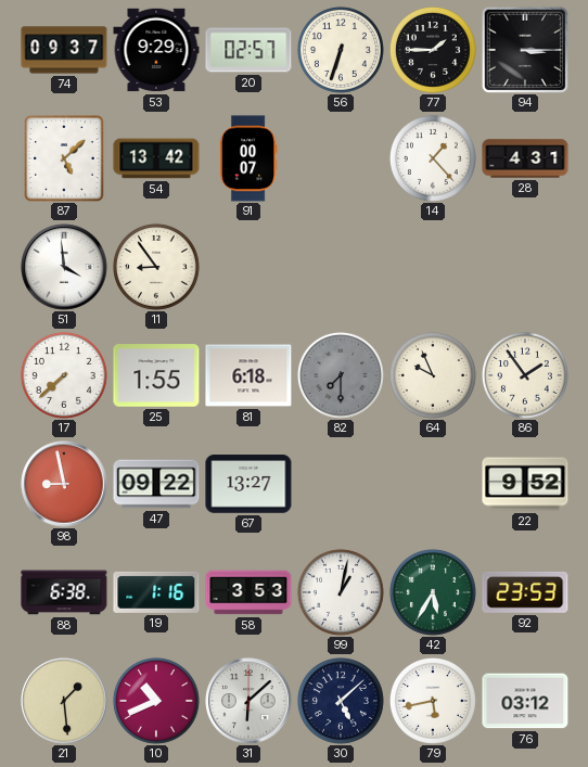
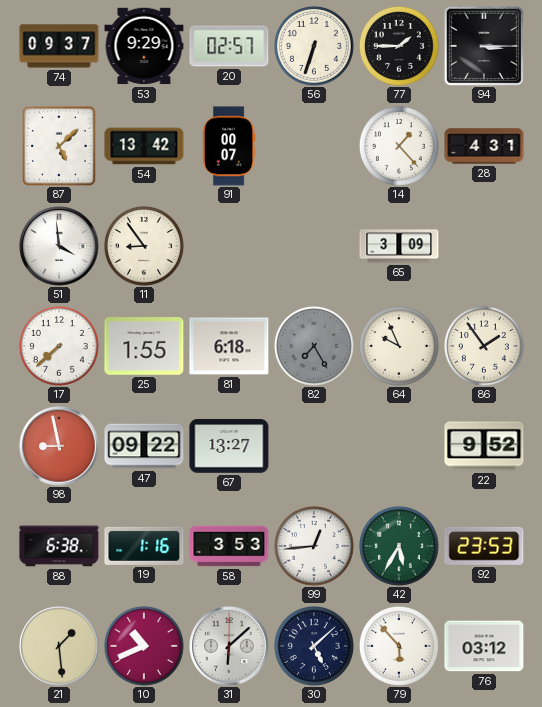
65: none -> 3:09 (399, 246)
82: 7:30 -> 7:25 (314, 346)
99: 1:02 -> 12:44 (314, 546)
79: 5:43 -> 5:53 (399, 646)
